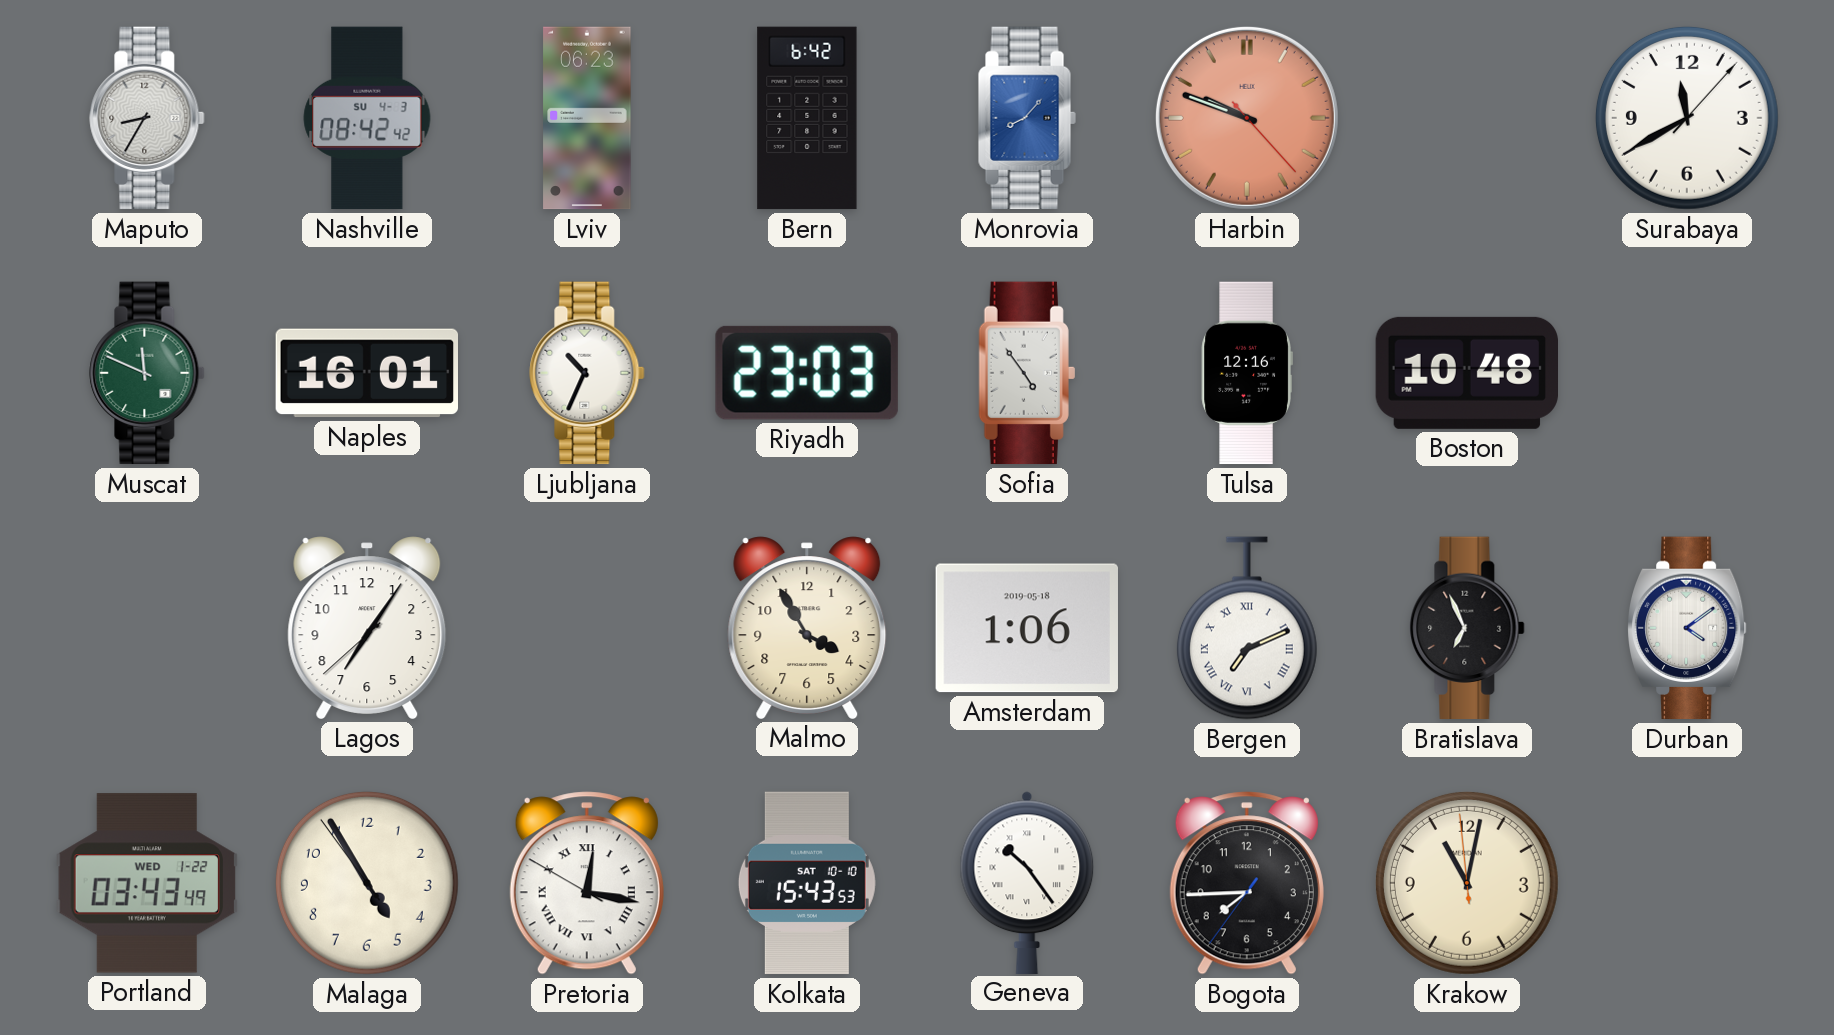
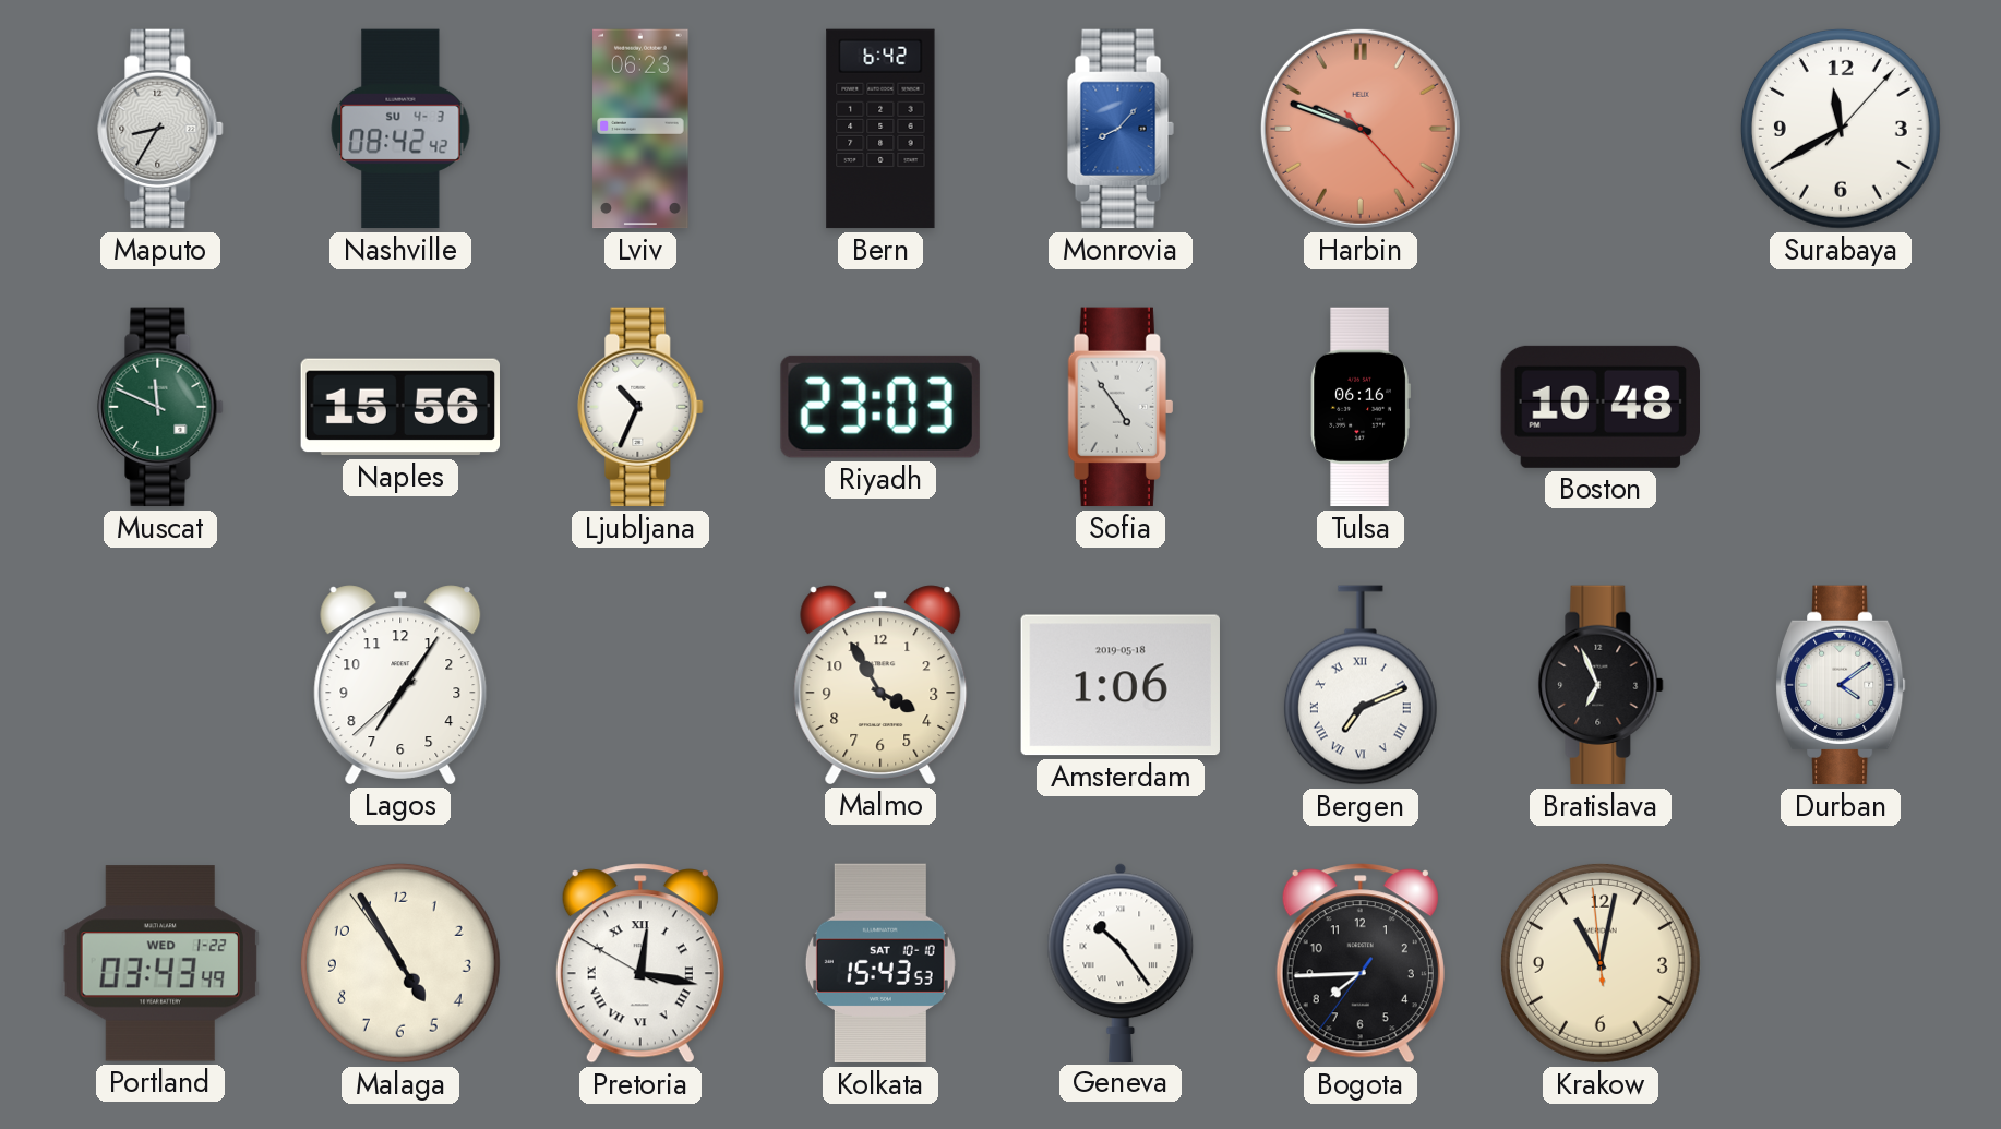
Naples: 16:01 -> 15:56 (399, 407)
Tulsa: 12:16 -> 06:16 (1361, 407)
